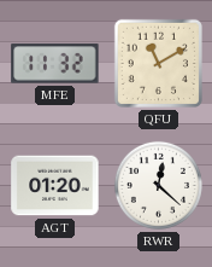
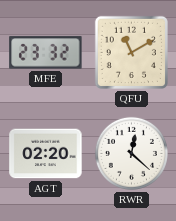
MFE: 11:32 -> 23:32 (46, 53)
AGT: 01:20 -> 02:20 (46, 154)
